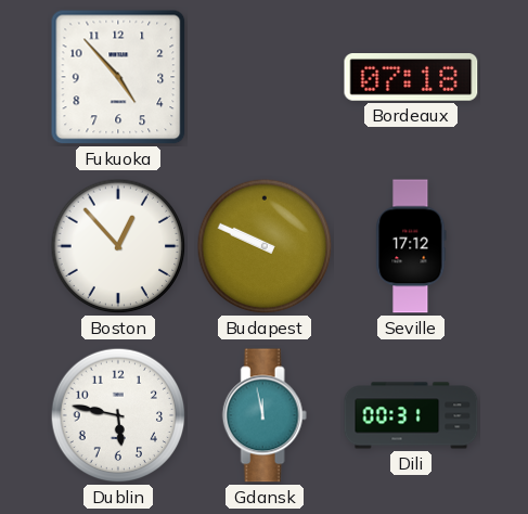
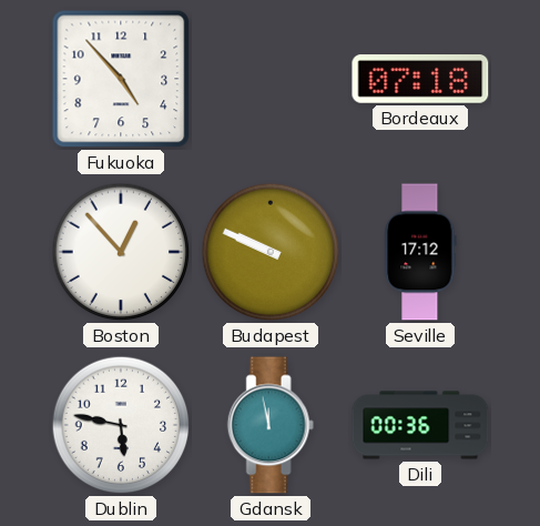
Dili: 00:31 -> 00:36 (420, 425)
